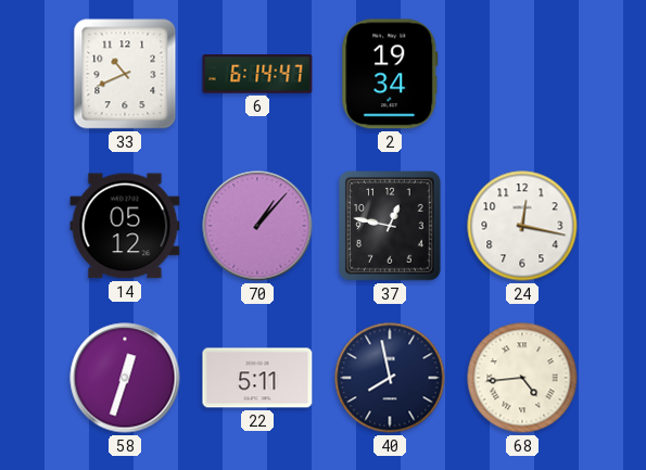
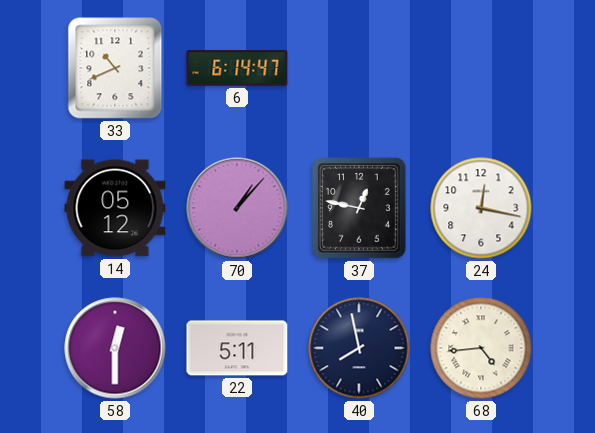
2: 19:34 -> none (390, 74)
58: 12:33 -> 12:30 (115, 348)
